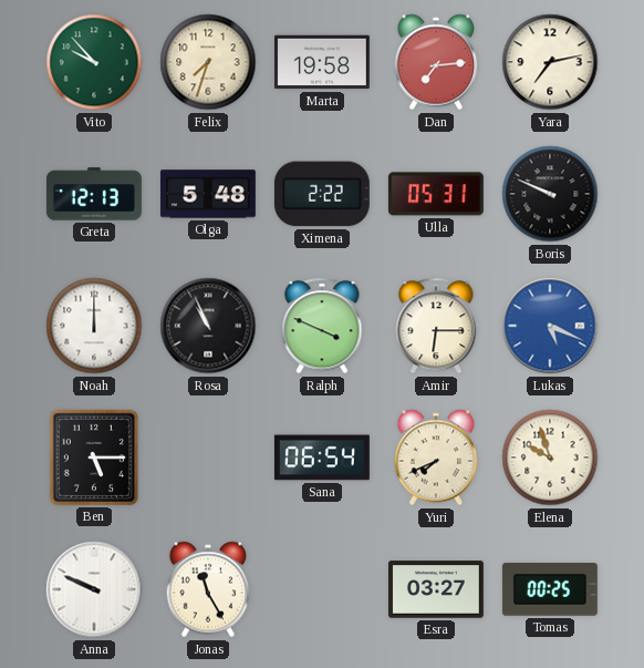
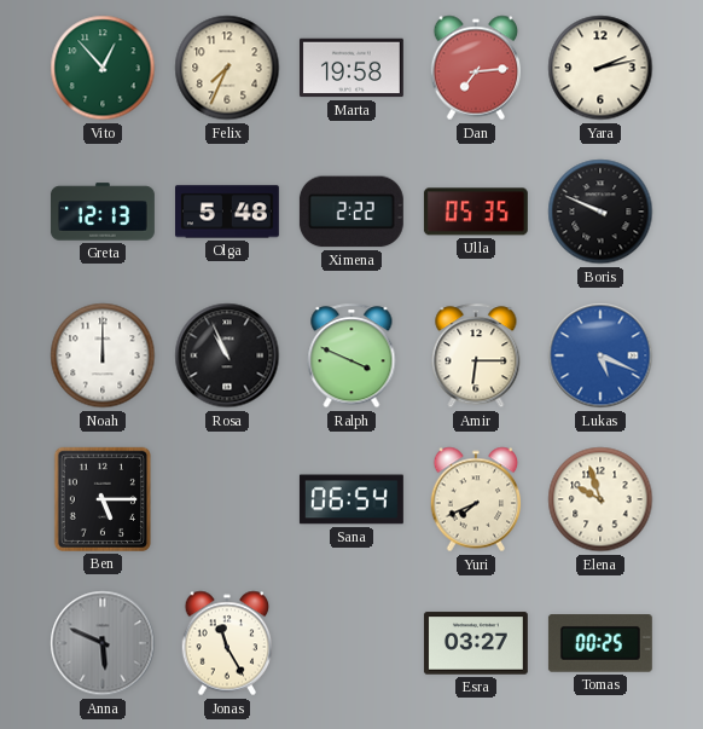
Vito: 9:53 -> 12:53 (103, 68)
Felix: 7:33 -> 7:34 (227, 68)
Yara: 7:13 -> 2:13 (600, 68)
Ulla: 05:31 -> 05:35 (476, 212)
Anna: 9:49 -> 5:49 (103, 643)
Anna dial: white -> grey (103, 643)
